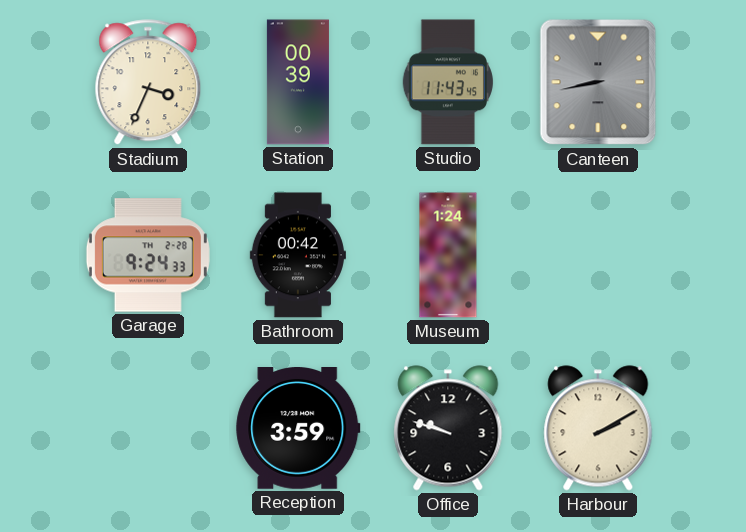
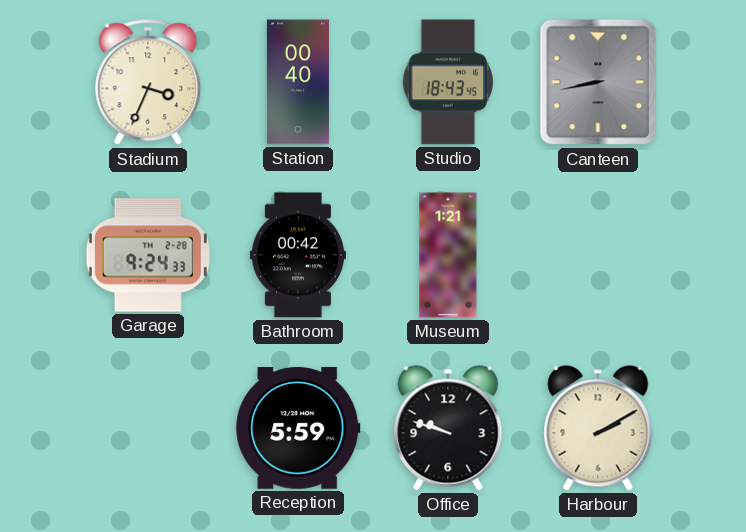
Station: 00:39 -> 00:40 (298, 82)
Studio: 11:43 -> 18:43 (448, 82)
Museum: 1:24 -> 1:21 (448, 255)
Reception: 3:59 -> 5:59 (298, 429)
